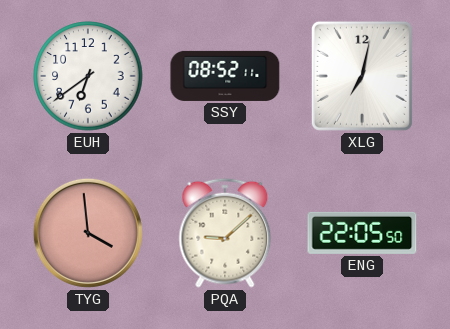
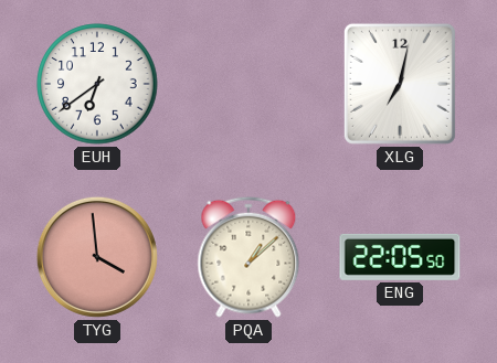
SSY: 08:52 -> none (225, 76)
PQA: 9:08 -> 1:08 (248, 257)
